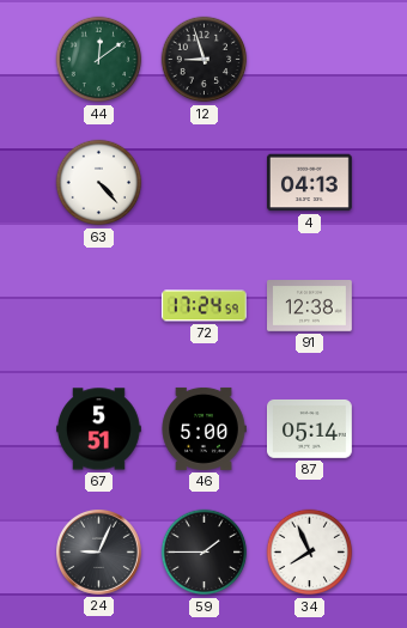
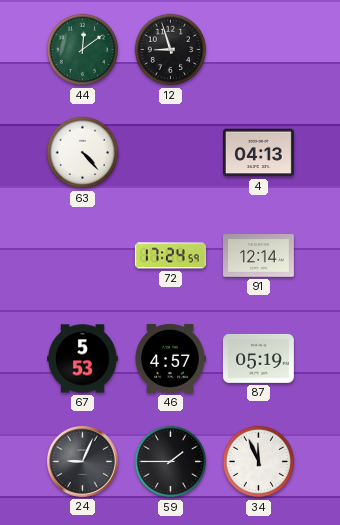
91: 12:38 -> 12:14 (259, 256)
67: 5:51 -> 5:53 (83, 359)
46: 5:00 -> 4:57 (170, 358)
87: 05:14 -> 05:19 (259, 359)
34: 7:56 -> 11:56 (259, 462)
